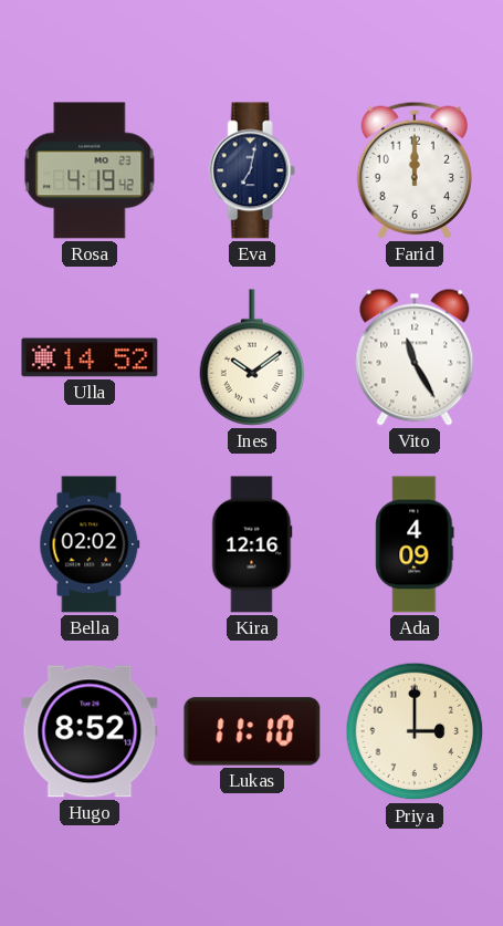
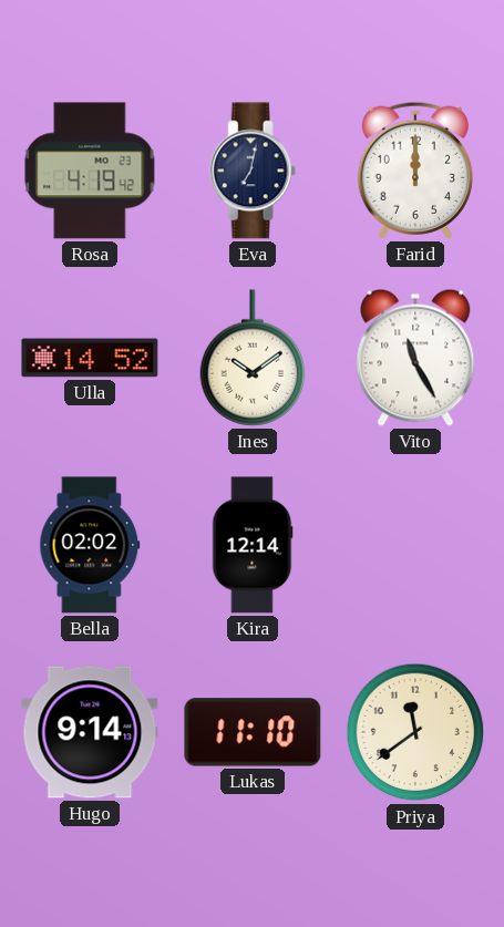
Kira: 12:16 -> 12:14 (253, 545)
Ada: 4:09 -> none (415, 544)
Hugo: 8:52 -> 9:14 (90, 732)
Priya: 3:00 -> 11:39 (415, 732)
